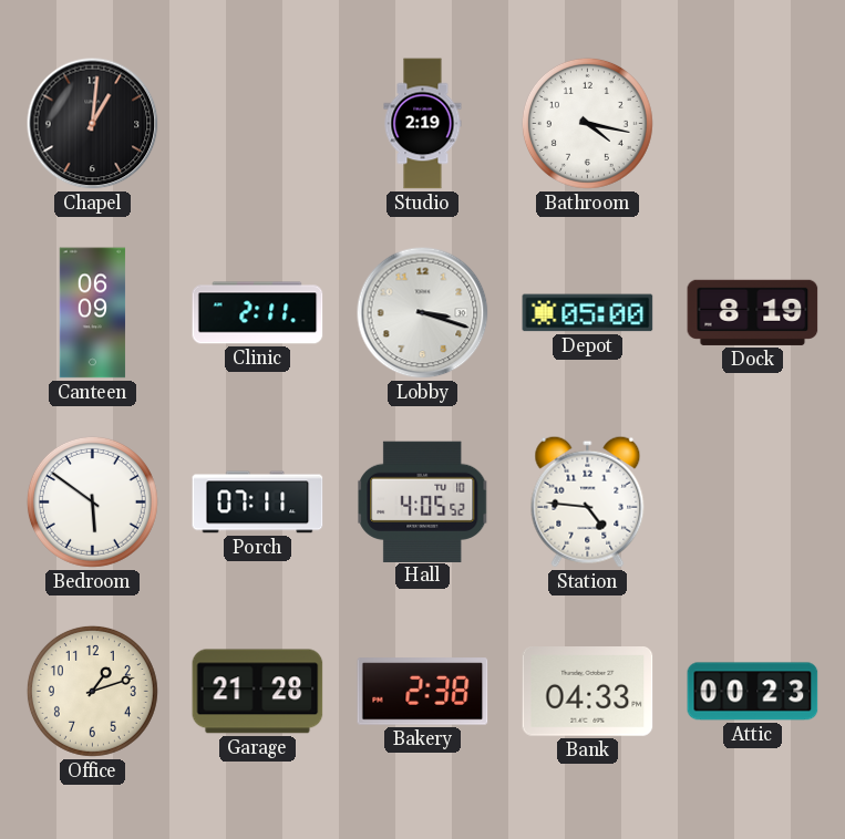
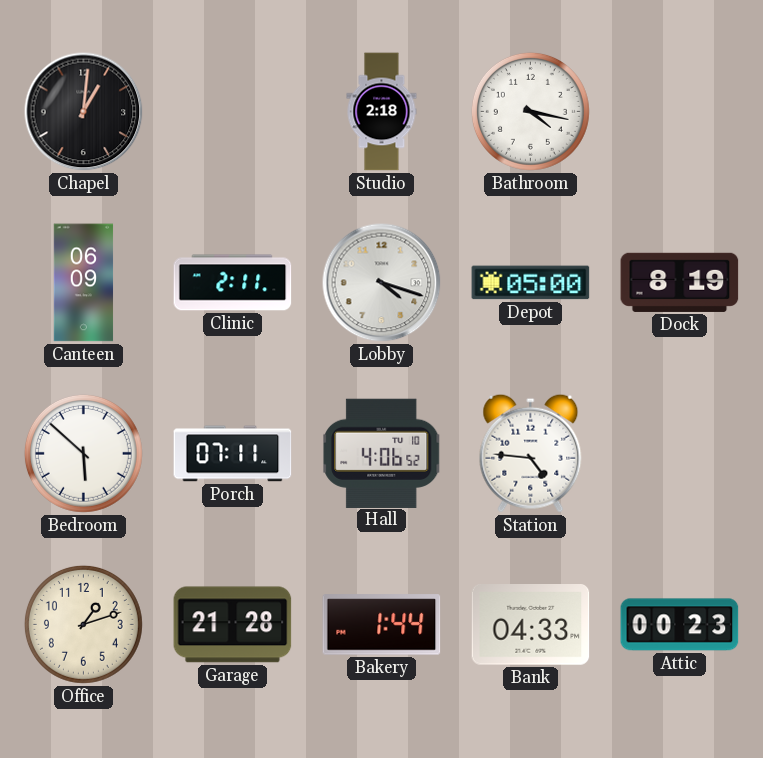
Studio: 2:19 -> 2:18 (382, 112)
Lobby: 3:18 -> 4:18 (382, 283)
Bedroom: 5:51 -> 5:52 (83, 453)
Hall: 4:05 -> 4:06 (382, 453)
Bakery: 2:38 -> 1:44 (382, 625)
